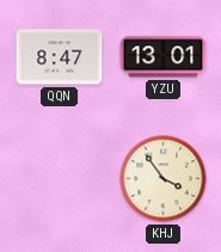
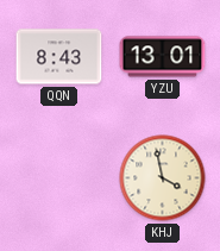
QQN: 8:47 -> 8:43 (59, 57)
KHJ: 3:54 -> 3:58 (163, 178)
